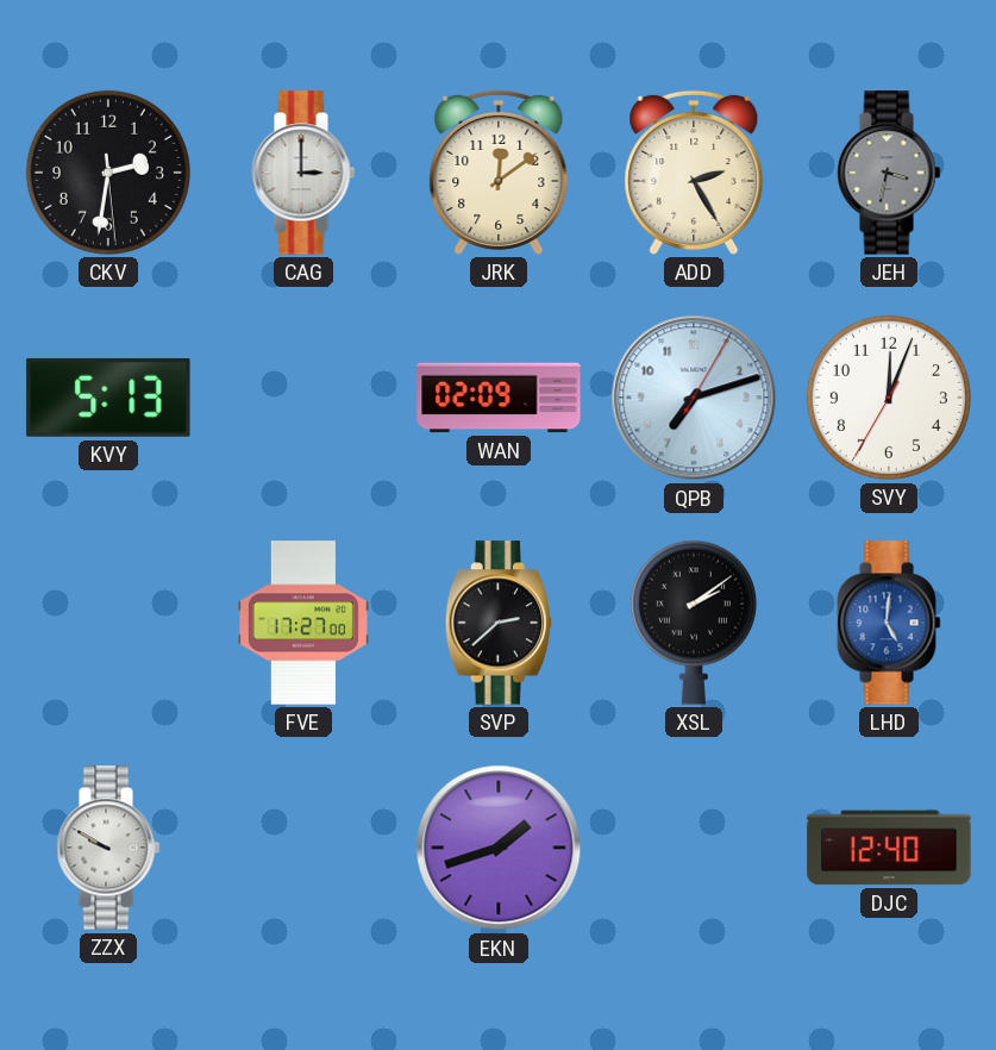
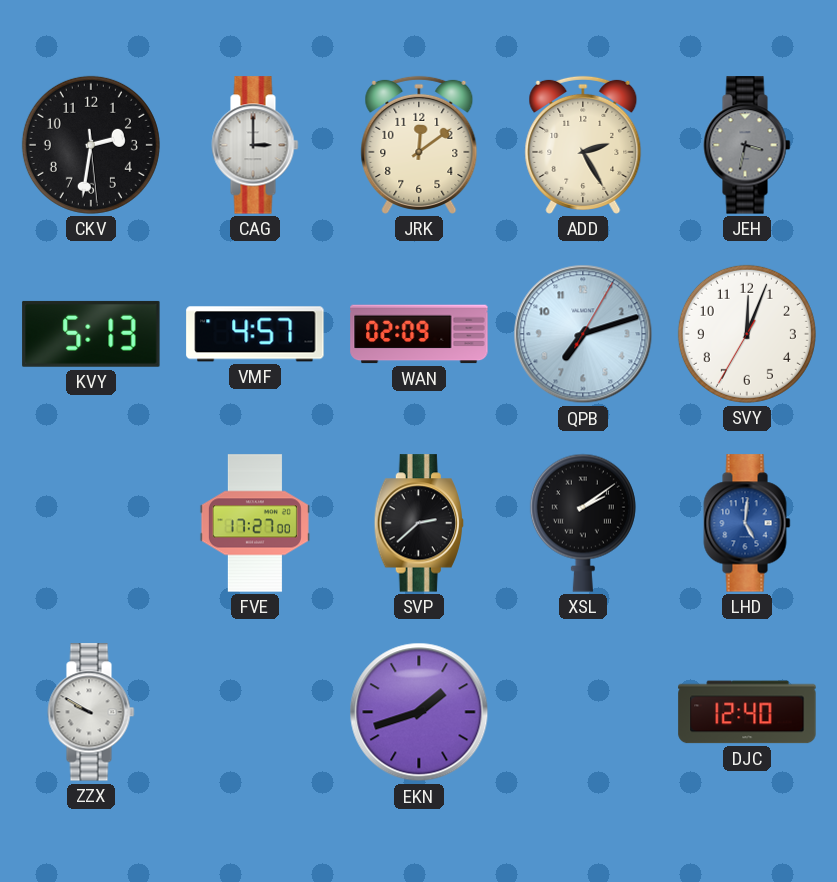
VMF: none -> 4:57 (255, 334)
